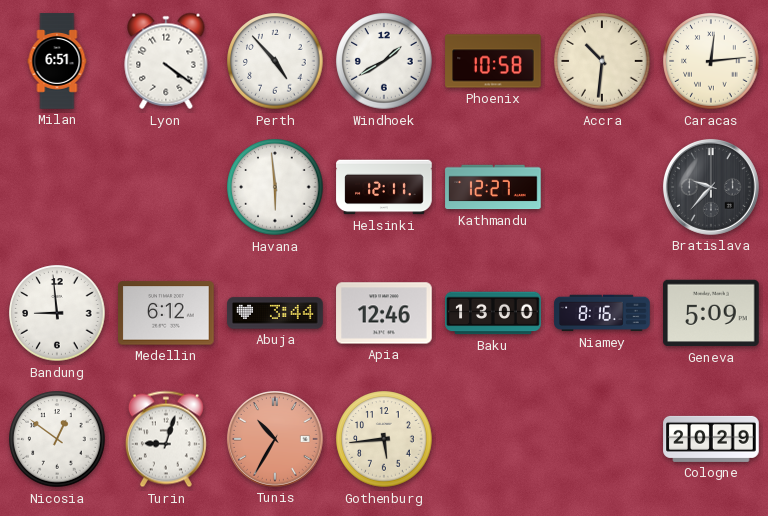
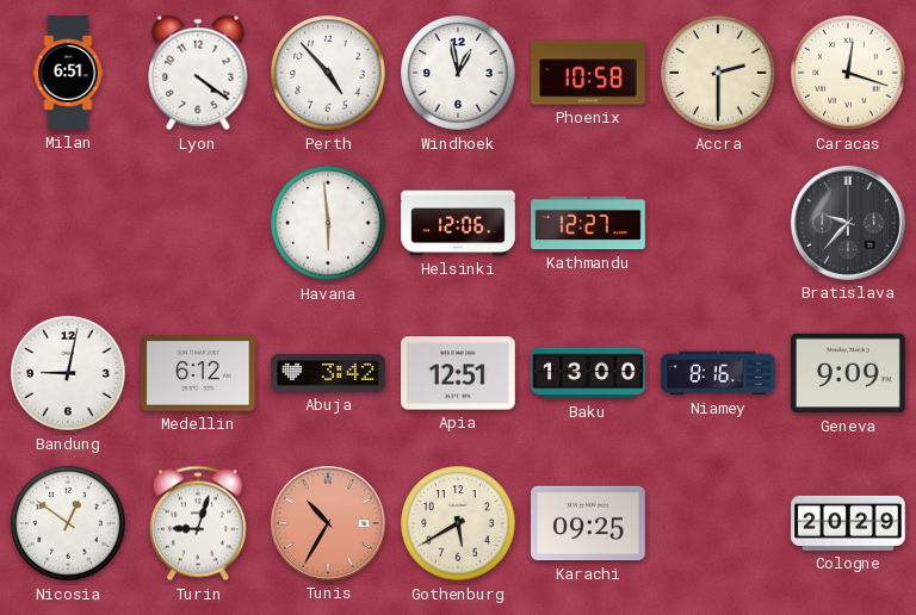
Windhoek: 1:40 -> 12:58 (458, 73)
Accra: 10:31 -> 2:30 (718, 73)
Caracas: 12:14 -> 12:18 (848, 73)
Helsinki: 12:11 -> 12:06 (458, 223)
Bandung: 8:59 -> 9:02 (68, 373)
Abuja: 3:44 -> 3:42 (328, 373)
Apia: 12:46 -> 12:51 (458, 373)
Geneva: 5:09 -> 9:09 (848, 373)
Gothenburg: 5:44 -> 5:40 (458, 523)
Karachi: none -> 09:25 (588, 523)
